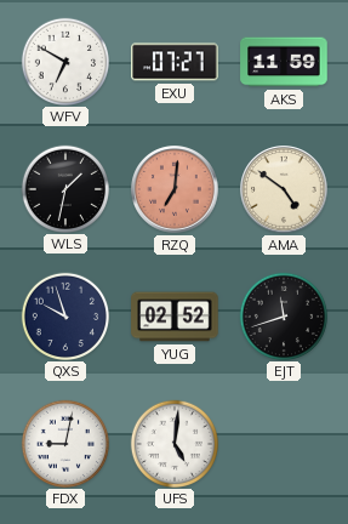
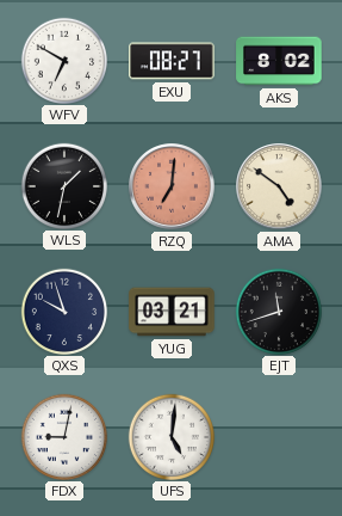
EXU: 07:27 -> 08:27 (172, 61)
AKS: 11:59 -> 8:02 (279, 61)
YUG: 02:52 -> 03:21 (172, 312)
